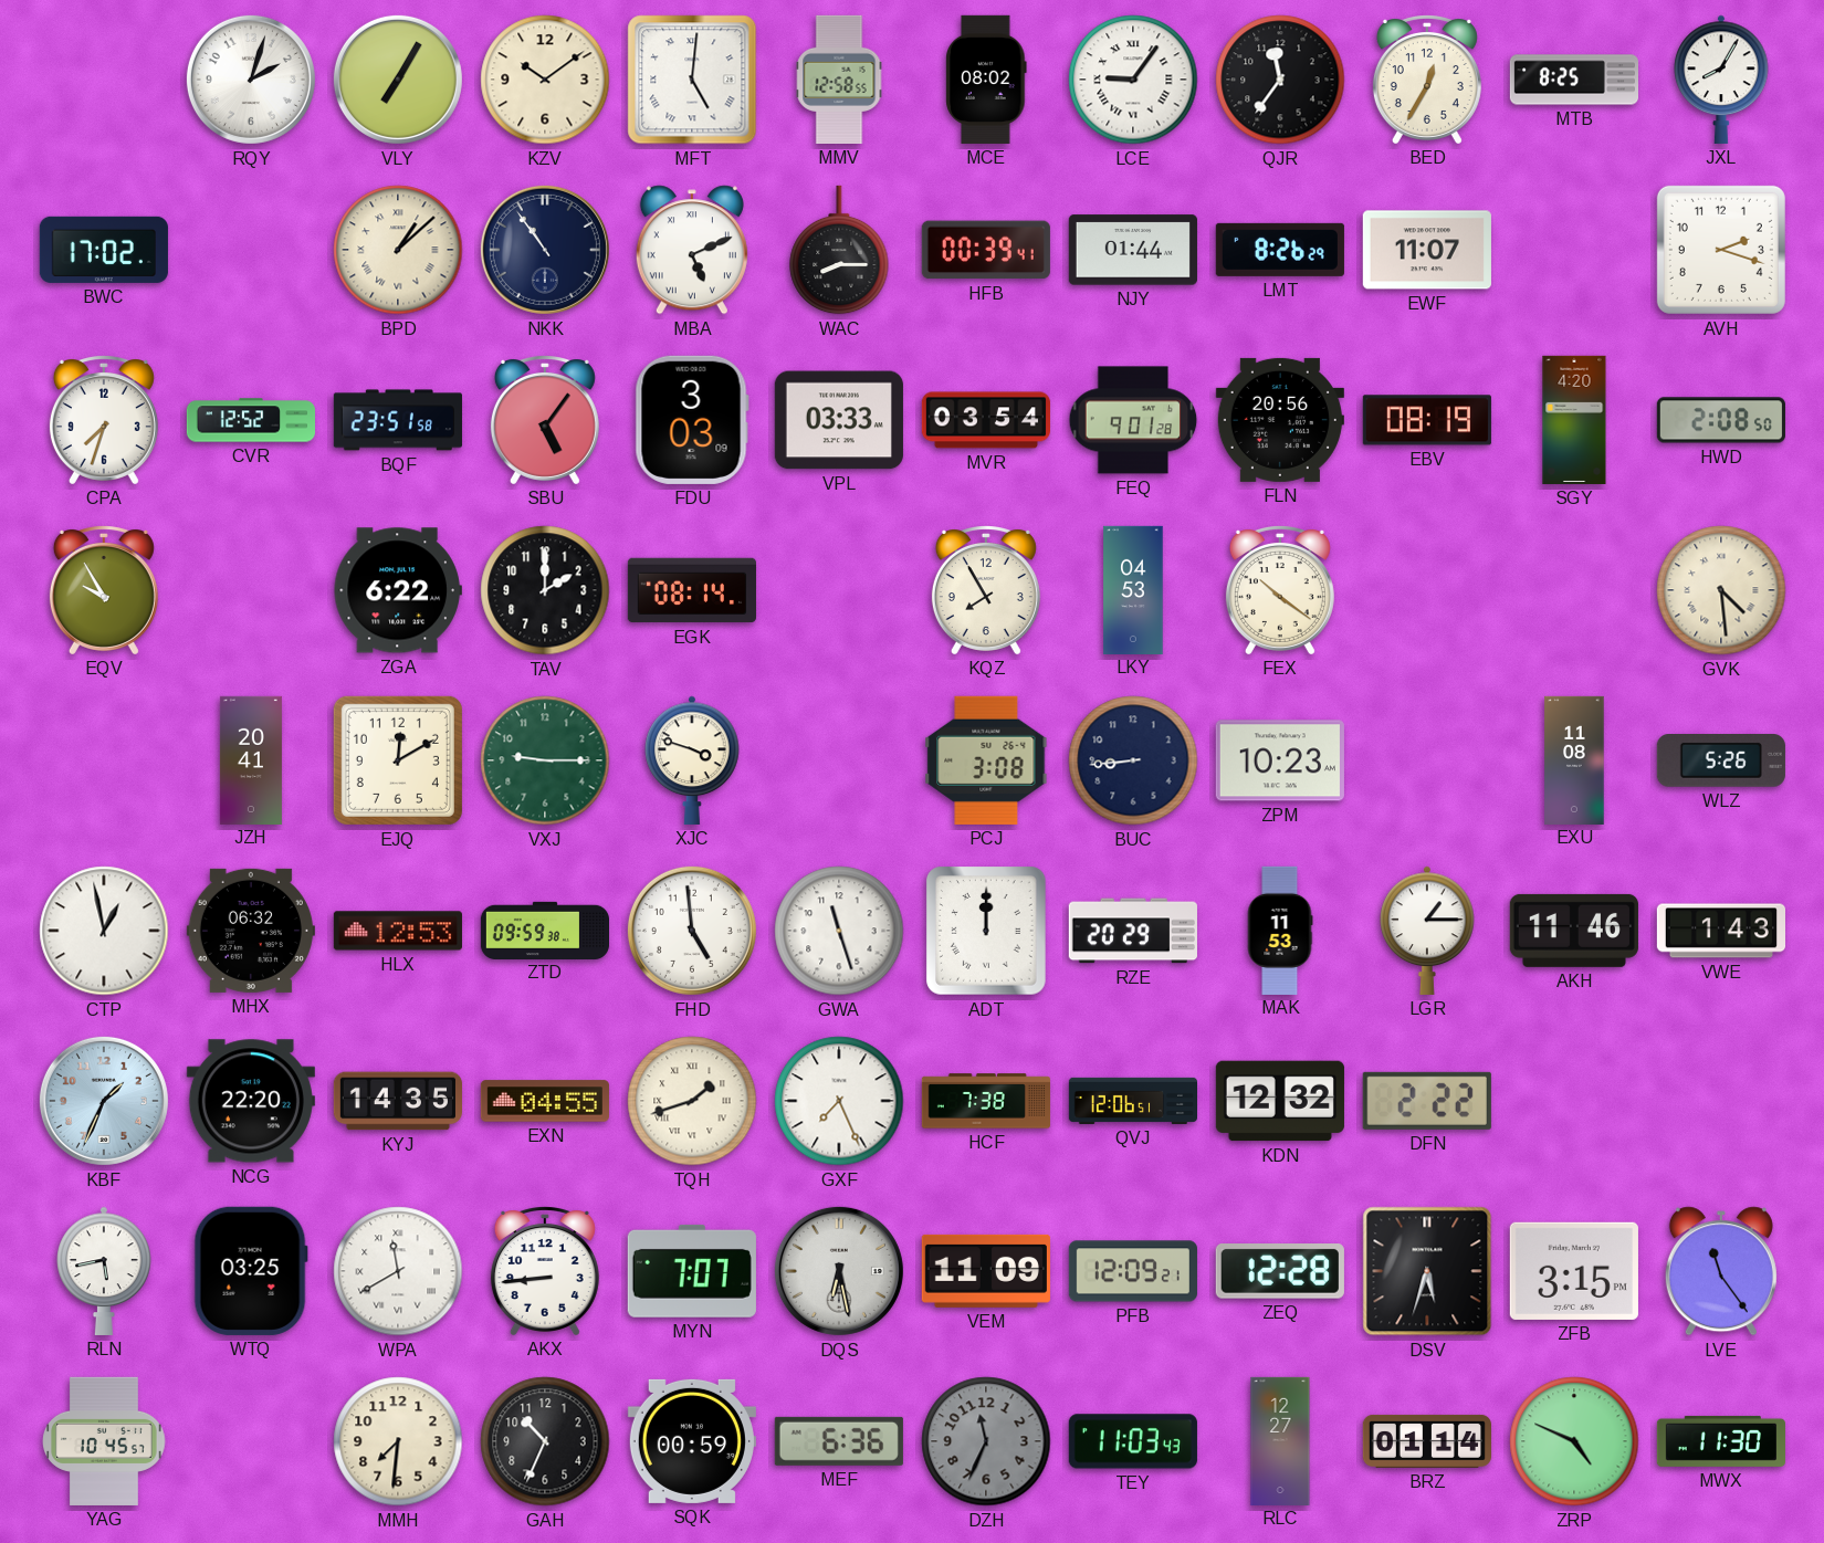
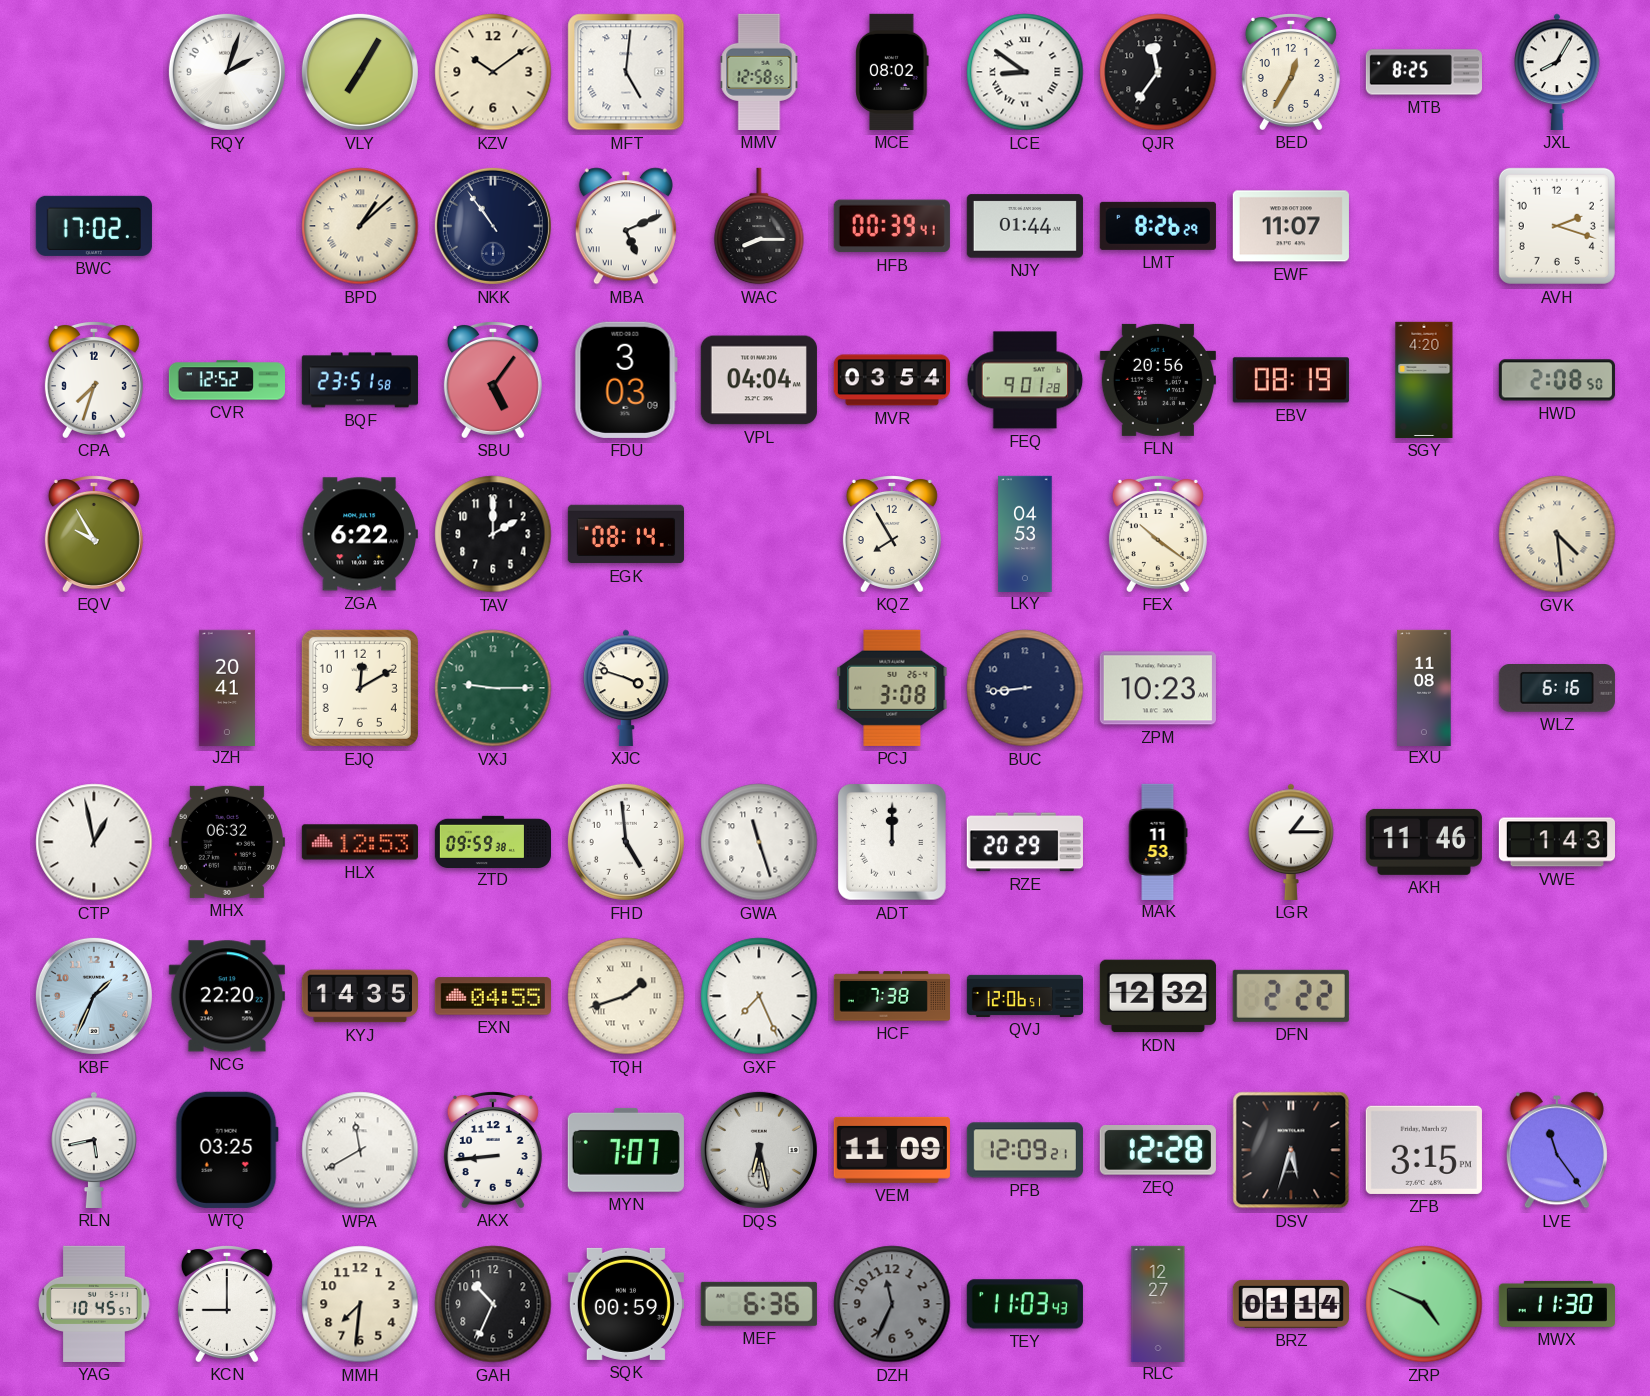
LCE: 9:06 -> 8:51 (1025, 72)
VPL: 03:33 -> 04:04 (759, 380)
WLZ: 5:26 -> 6:16 (1557, 689)
KCN: none -> 9:00 (227, 1304)
